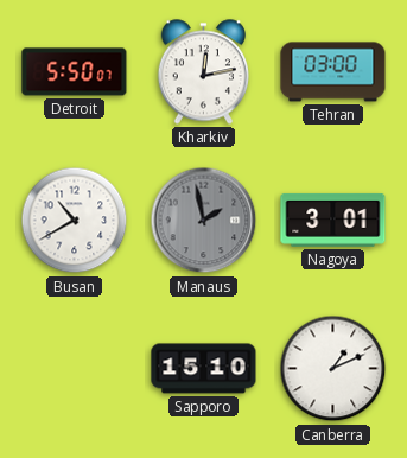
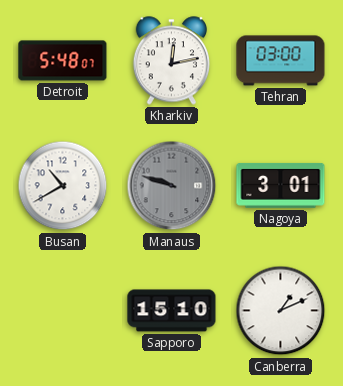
Detroit: 5:50 -> 5:48 (63, 61)
Manaus: 1:58 -> 9:48 (172, 186)
